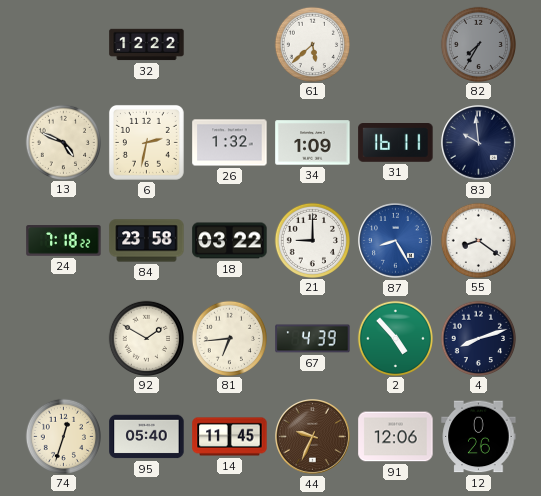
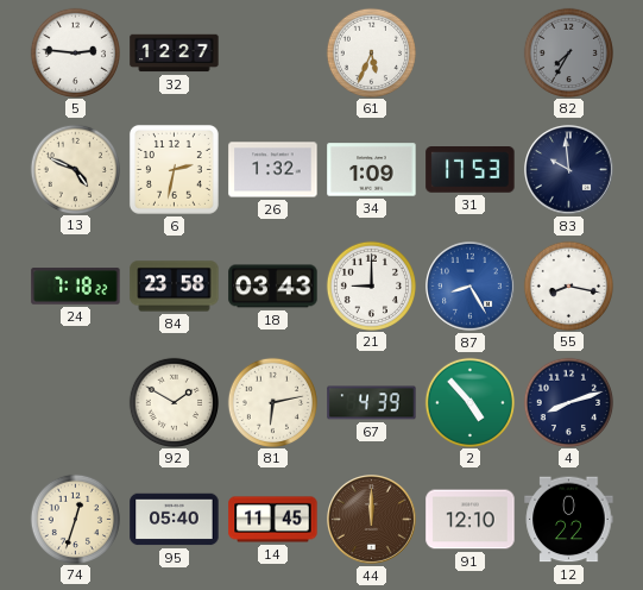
5: none -> 2:46 (75, 52)
32: 12:22 -> 12:27 (175, 54)
61: 5:38 -> 5:34 (371, 52)
31: 16:11 -> 17:53 (471, 170)
18: 03:22 -> 03:43 (273, 287)
55: 8:21 -> 8:17 (568, 285)
81: 6:44 -> 6:13 (272, 402)
44: 9:34 -> 12:00 (372, 520)
91: 12:06 -> 12:10 (471, 520)
12: 0:26 -> 0:22 (569, 520)
